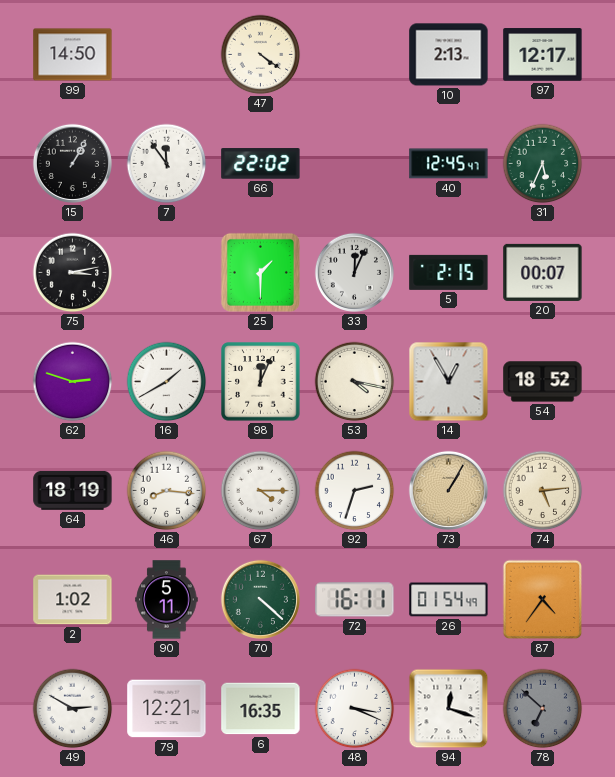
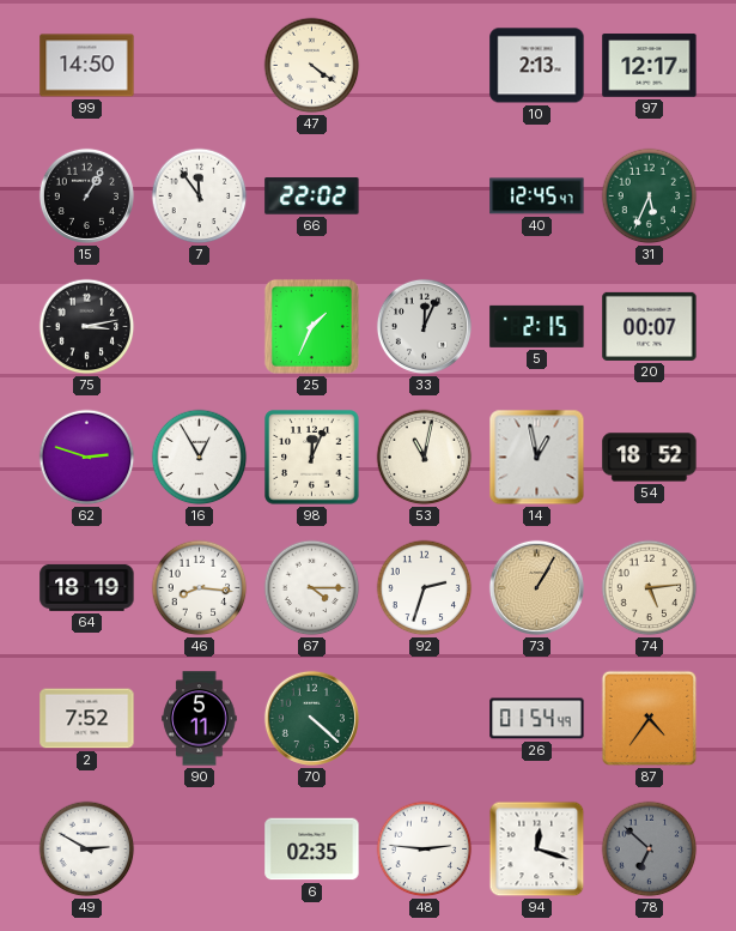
25: 1:30 -> 1:34 (311, 326)
16: 1:40 -> 12:55 (200, 458)
53: 4:17 -> 11:02 (425, 458)
14: 12:55 -> 12:58 (537, 458)
2: 1:02 -> 7:52 (87, 719)
72: 16:11 -> none (355, 600)
79: 12:21 -> none (167, 709)
6: 16:35 -> 02:35 (312, 850)
48: 3:19 -> 2:46 (425, 850)
